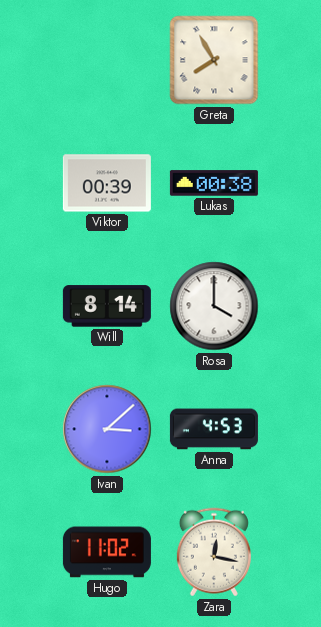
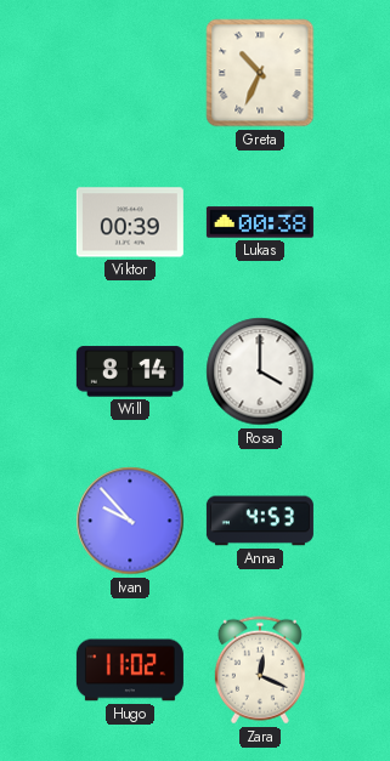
Greta: 7:55 -> 10:34 (260, 73)
Ivan: 3:08 -> 9:53 (130, 521)
Zara: 12:17 -> 12:19 (260, 670)
